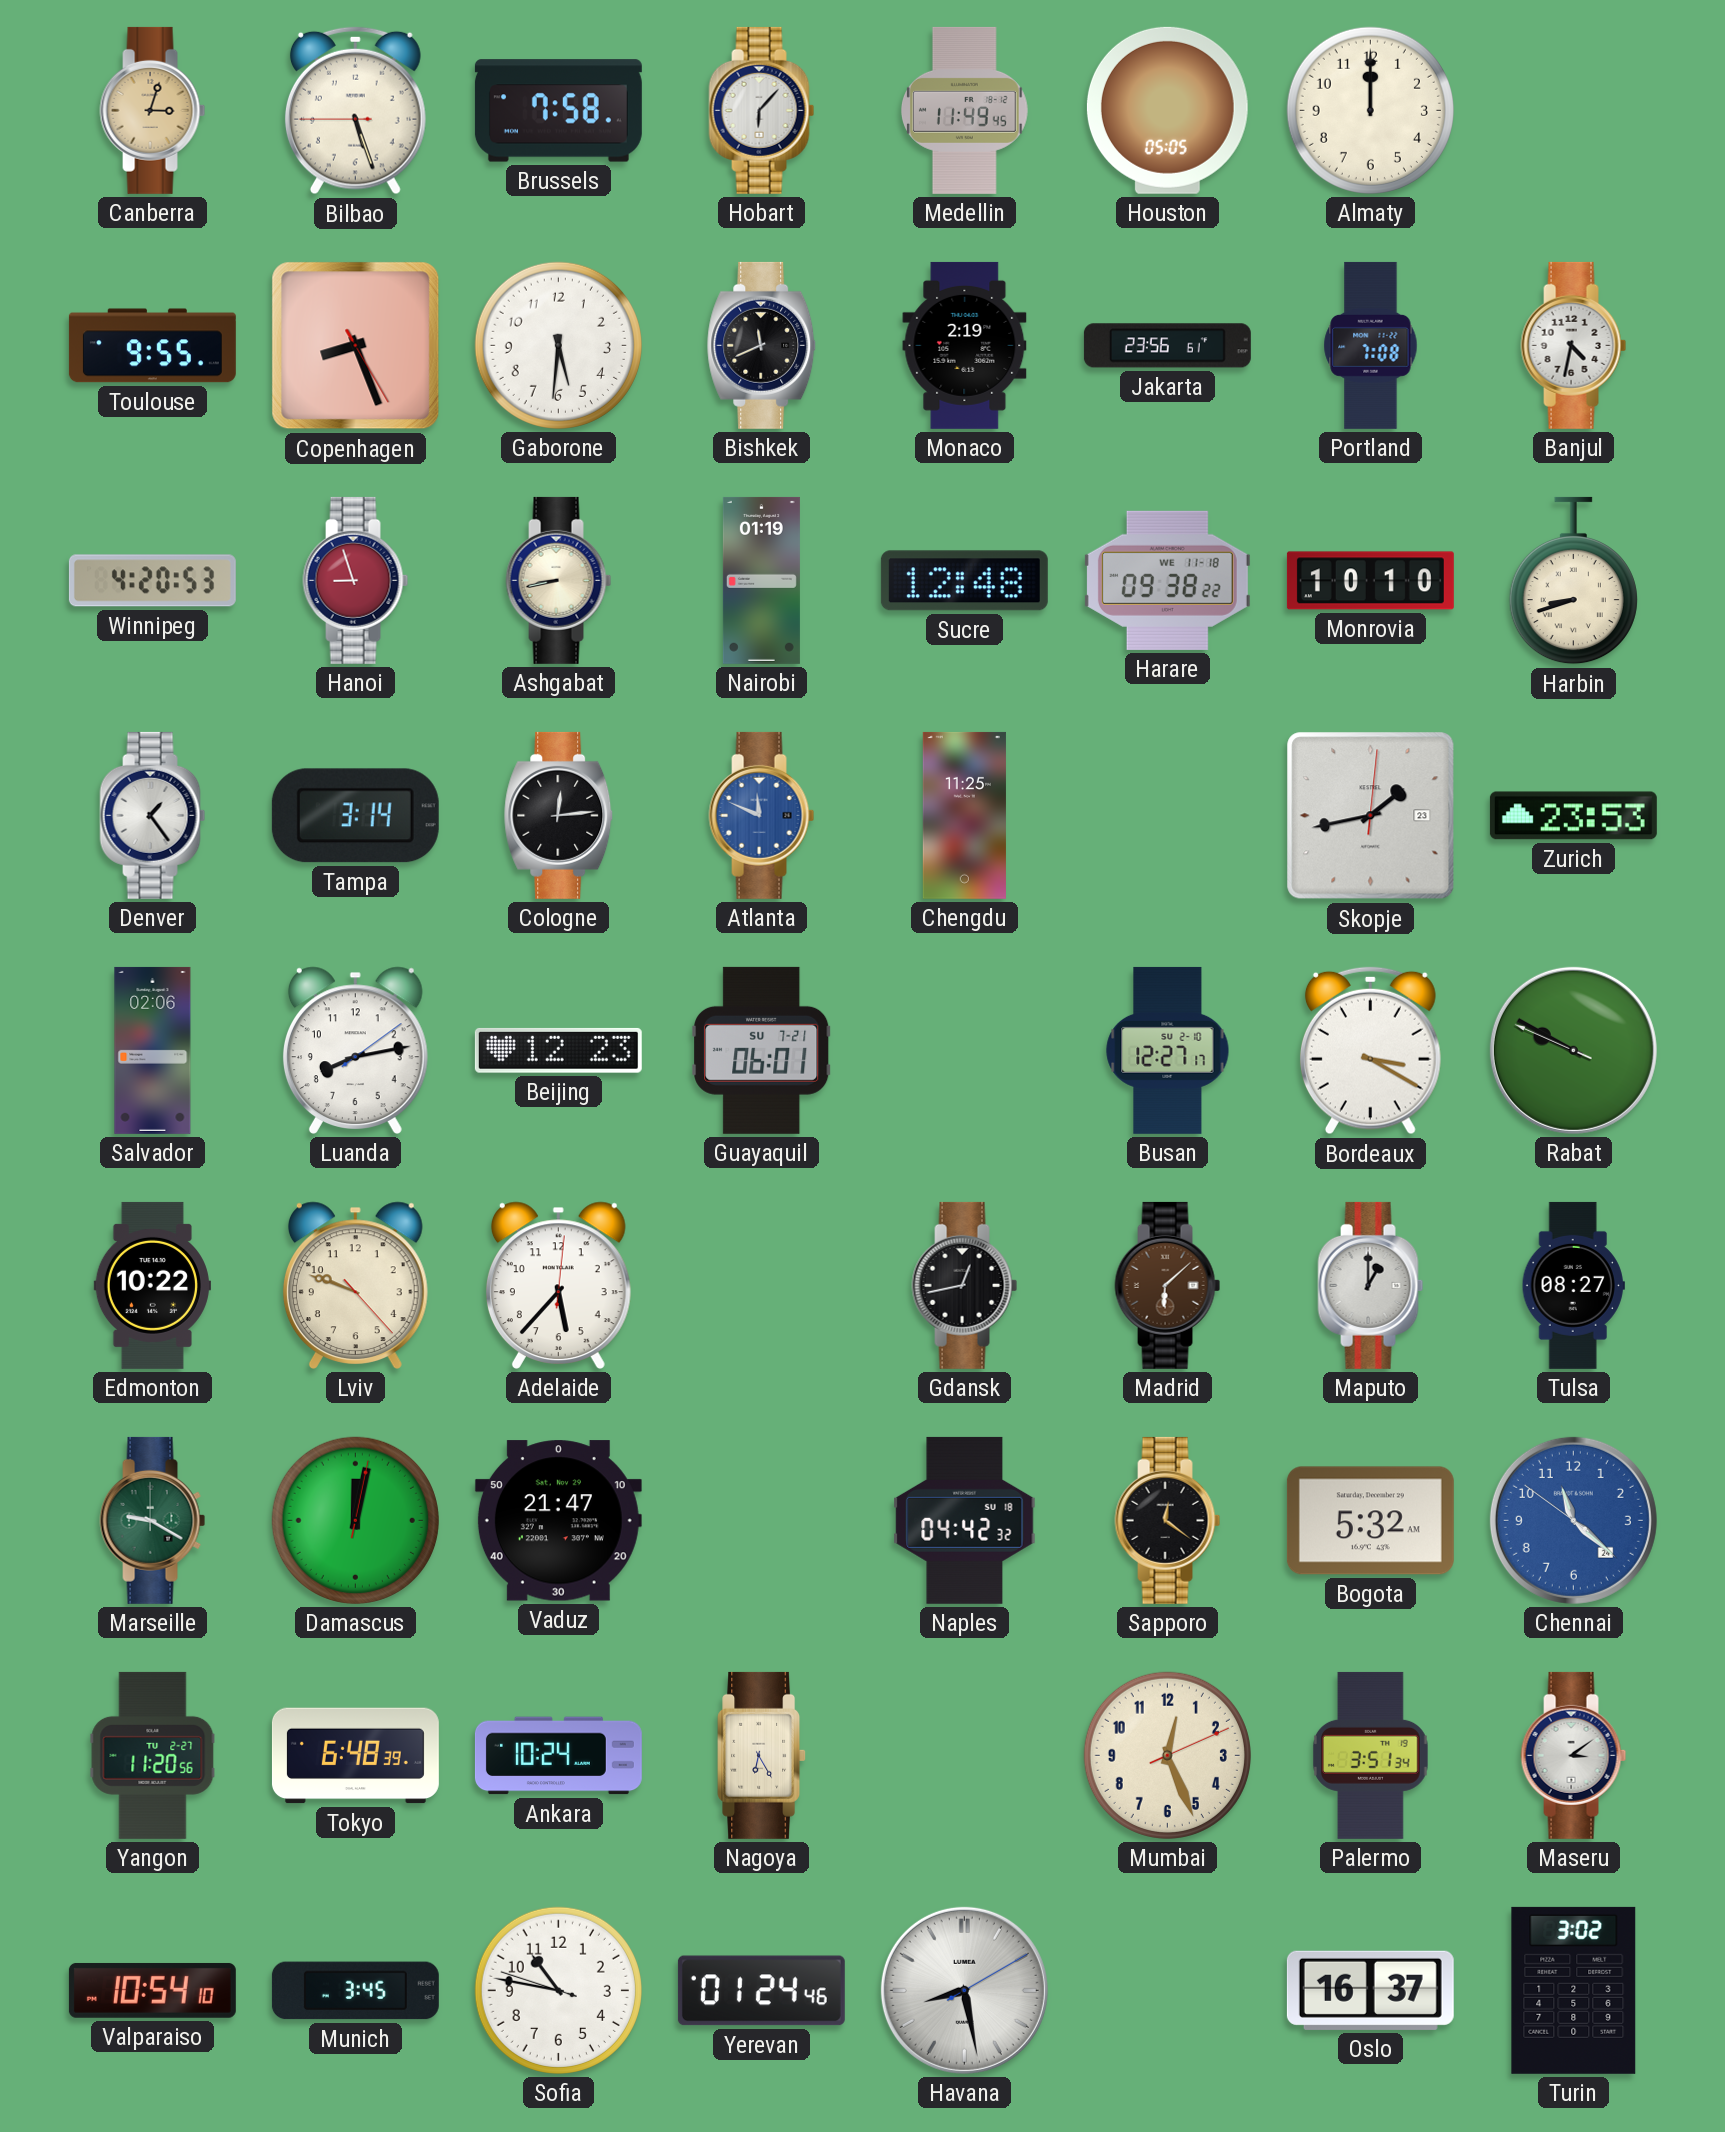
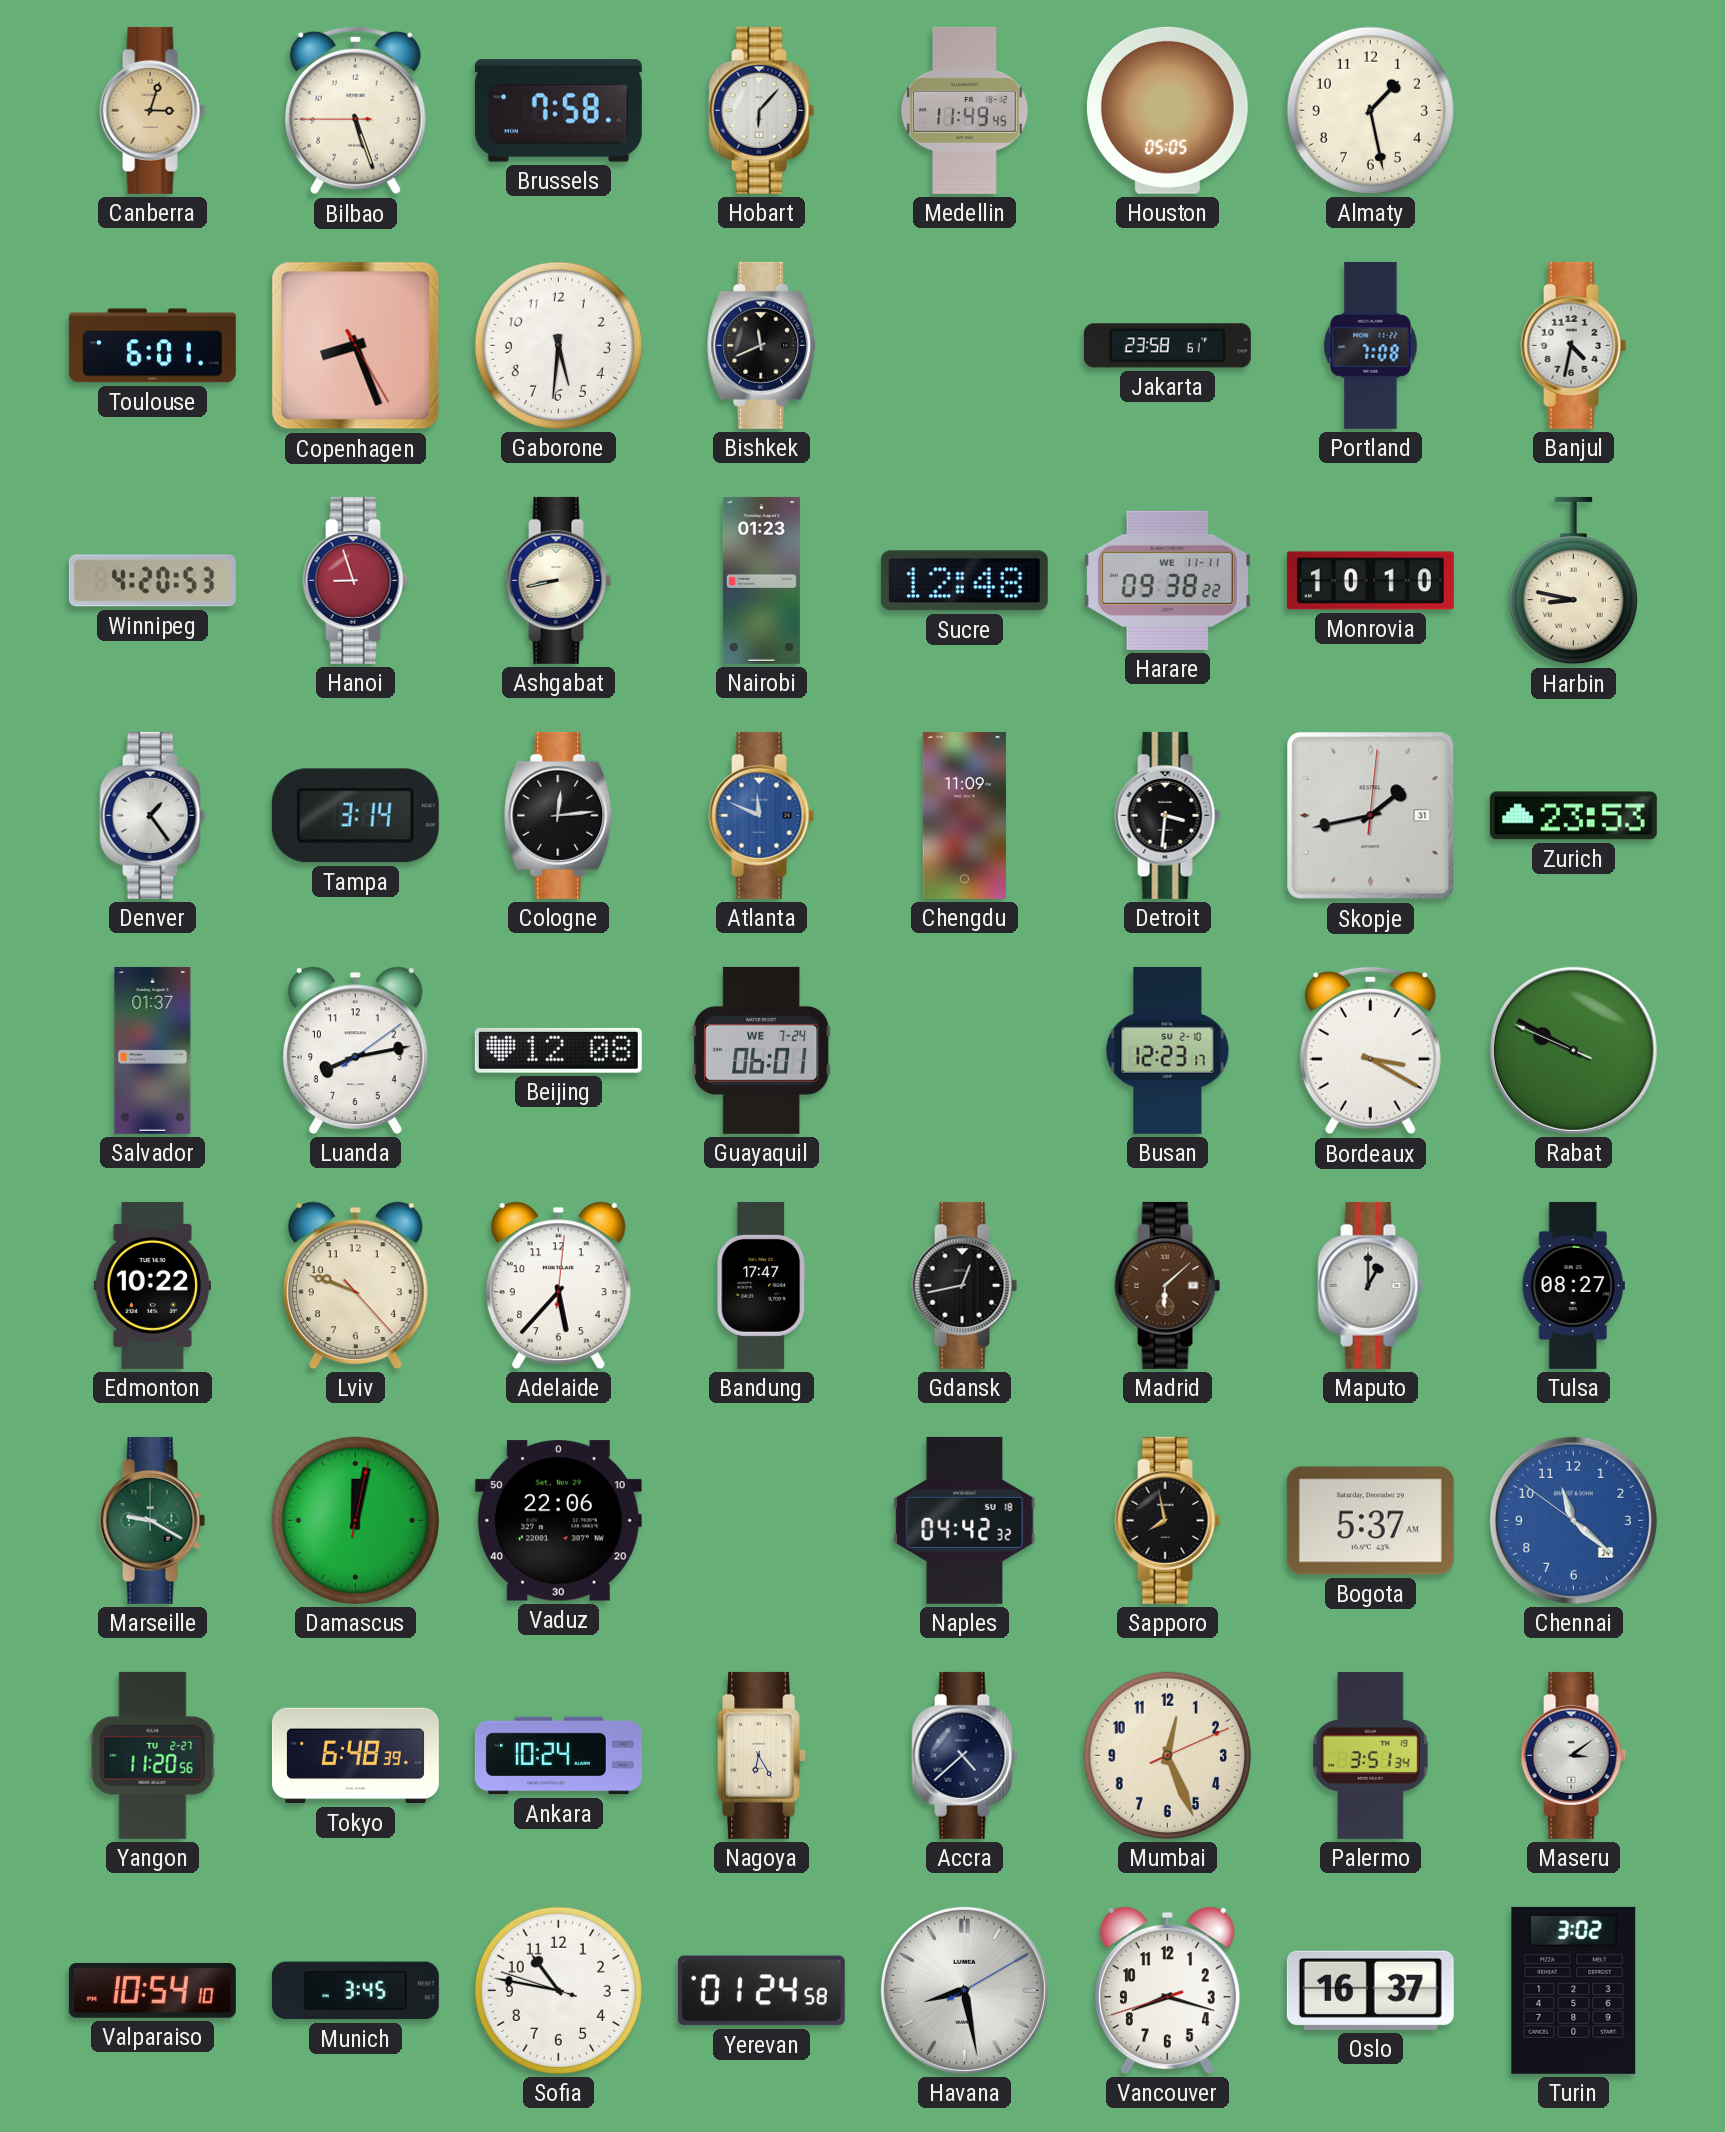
Almaty: 12:00 -> 1:28 (1370, 110)
Toulouse: 9:55 -> 6:01 (152, 346)
Monaco: 2:19 -> none (965, 345)
Jakarta: 23:56 -> 23:58 (1167, 346)
Nairobi: 01:19 -> 01:23 (761, 580)
Harare date: WE 11-18 -> WE 11-11 (1167, 580)
Harbin: 8:42 -> 8:47 (1573, 581)
Chengdu: 11:25 -> 11:09 (964, 815)
Detroit: none -> 3:31 (1168, 815)
Skopje date: 23 -> 31 (1371, 816)
Salvador: 02:06 -> 01:37 (153, 1050)
Beijing: 12:23 -> 12:08 (558, 1050)
Guayaquil date: SU 7-21 -> WE 7-24 (762, 1050)
Busan: 12:27 -> 12:23 (1168, 1050)
Bandung: none -> 17:47 (762, 1285)
Vaduz: 21:47 -> 22:06 (558, 1521)
Sapporo: 12:21 -> 7:58 (1168, 1520)
Bogota: 5:32 -> 5:37 (1370, 1521)
Accra: none -> 4:38 (965, 1755)
Yerevan: 01:24:46 -> 01:24:58 (761, 1991)
Vancouver: none -> 8:17 (1167, 1990)
